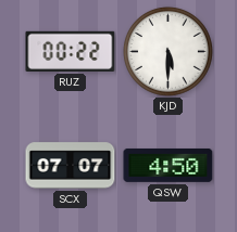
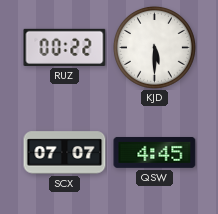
QSW: 4:50 -> 4:45 (155, 152)
